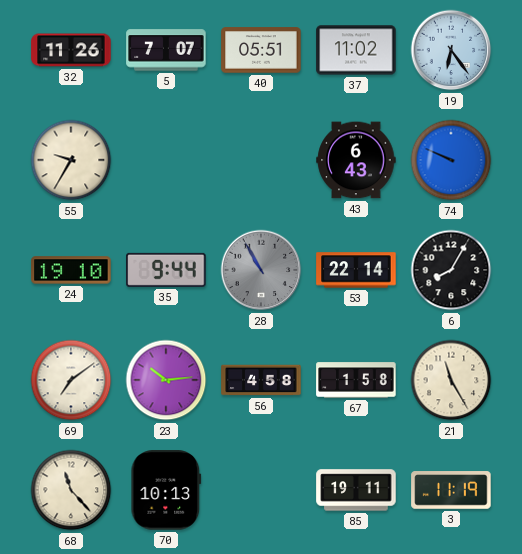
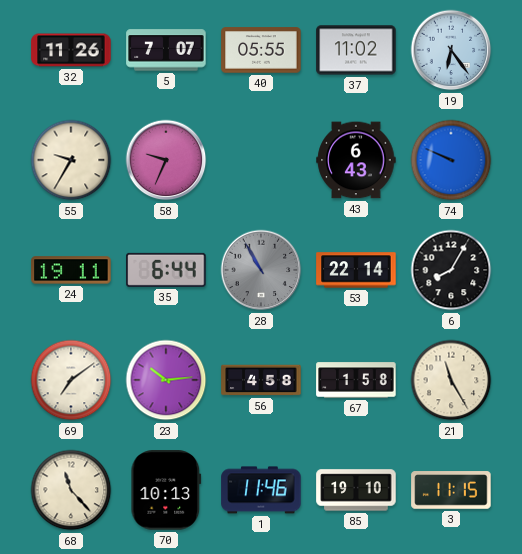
40: 05:51 -> 05:55 (261, 50)
58: none -> 9:34 (166, 160)
24: 19:10 -> 19:11 (71, 270)
35: 9:44 -> 6:44 (166, 270)
1: none -> 11:46 (261, 490)
85: 19:11 -> 19:10 (356, 490)
3: 11:19 -> 11:15 (451, 490)
